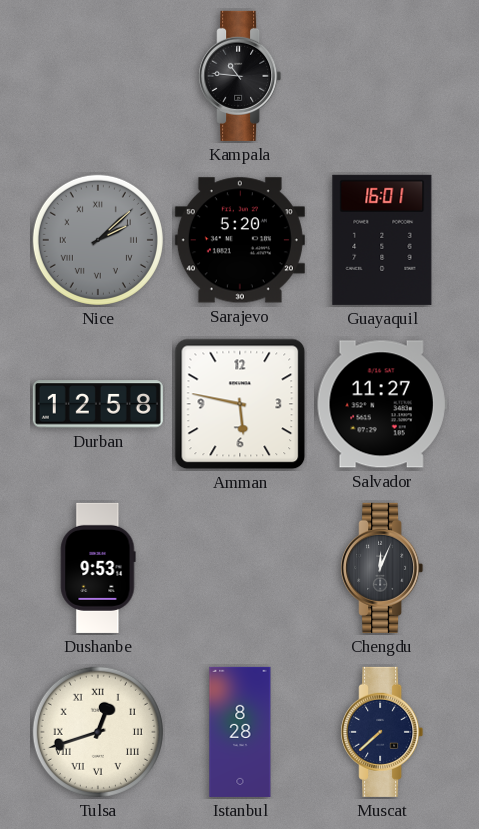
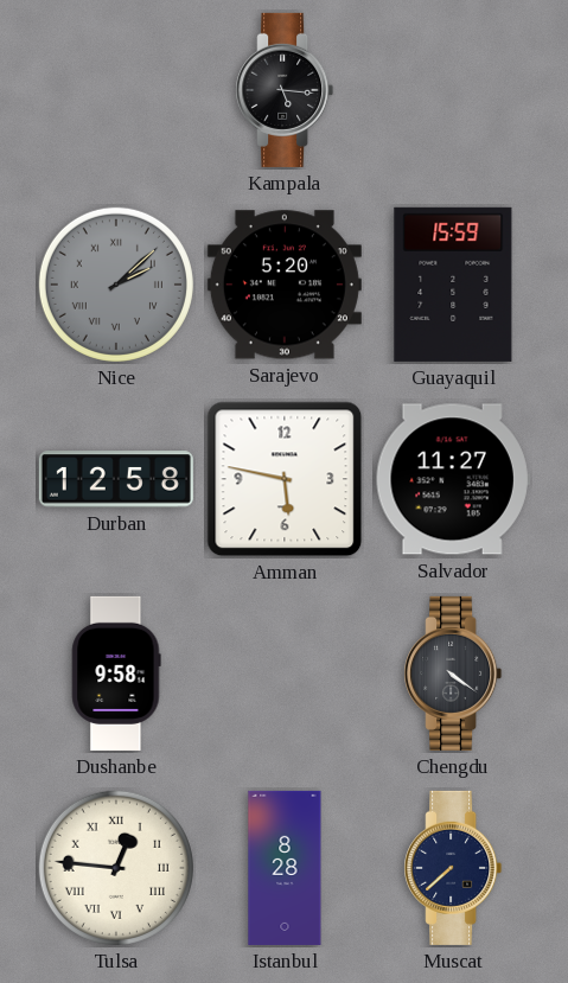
Kampala: 10:46 -> 5:16 (285, 90)
Guayaquil: 16:01 -> 15:59 (453, 285)
Dushanbe: 9:53 -> 9:58 (116, 674)
Chengdu: 12:04 -> 4:21 (453, 674)
Tulsa: 12:42 -> 12:46 (116, 868)
